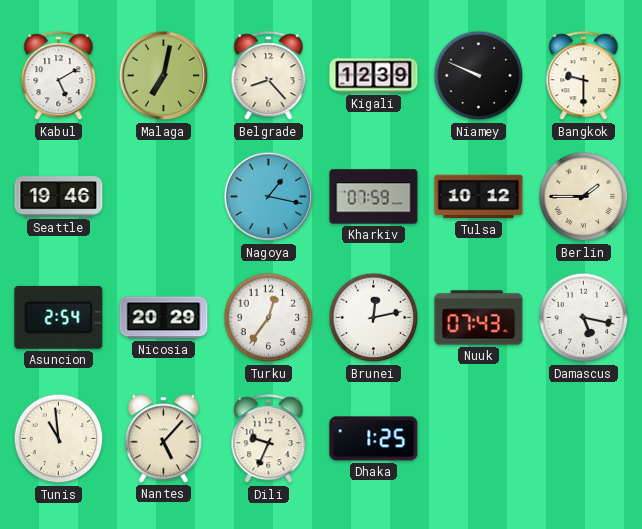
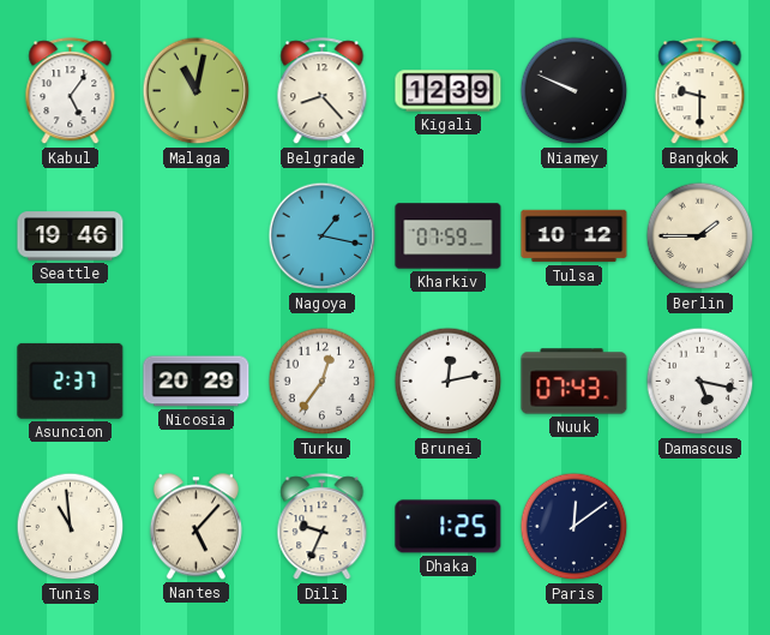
Kabul: 5:10 -> 5:06 (71, 91)
Malaga: 7:02 -> 11:02 (197, 91)
Asuncion: 2:54 -> 2:37 (71, 381)
Paris: none -> 12:09 (575, 527)
